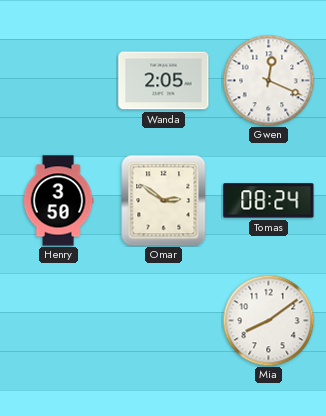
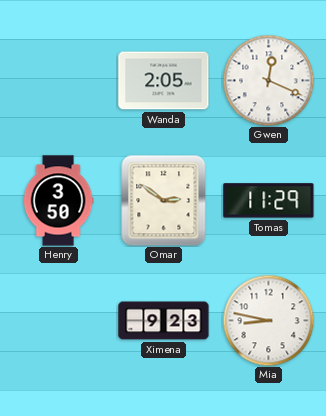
Tomas: 08:24 -> 11:29 (269, 201)
Ximena: none -> 9:23 (164, 321)
Mia: 8:09 -> 8:47 (268, 320)
